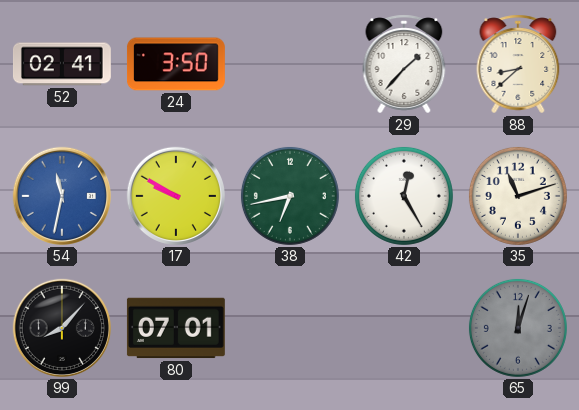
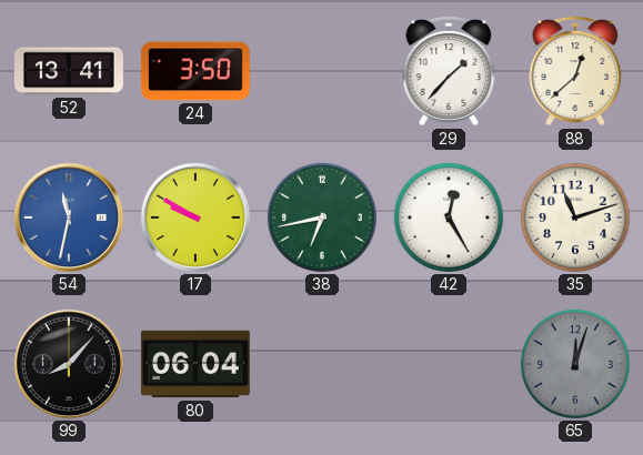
52: 02:41 -> 13:41 (69, 71)
88: 8:38 -> 12:38 (575, 71)
80: 07:01 -> 06:04 (195, 364)
